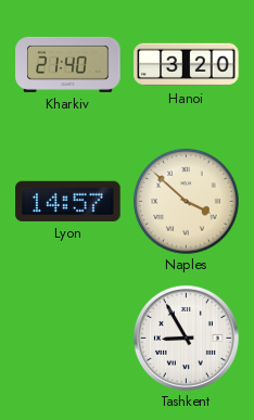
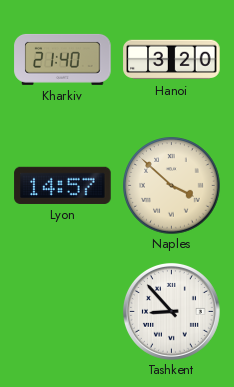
Tashkent: 8:55 -> 8:53 (171, 311)
